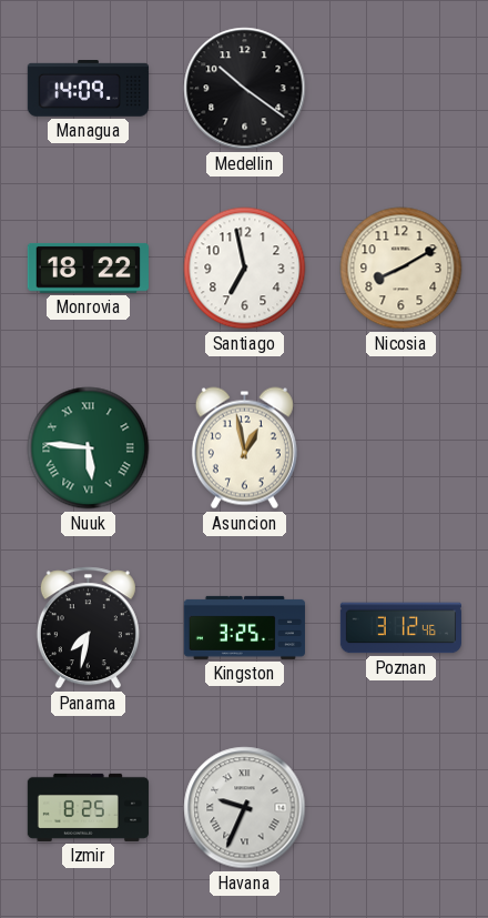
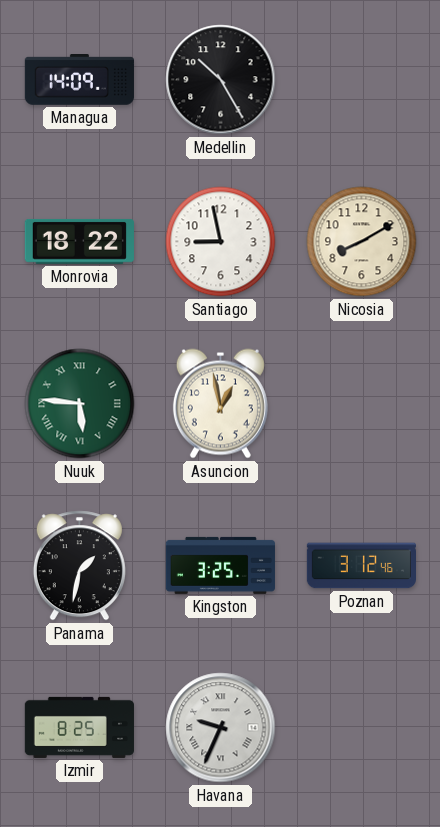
Medellin: 10:21 -> 10:25 (221, 80)
Santiago: 6:58 -> 8:58 (221, 242)
Panama: 7:32 -> 1:32 (79, 566)
